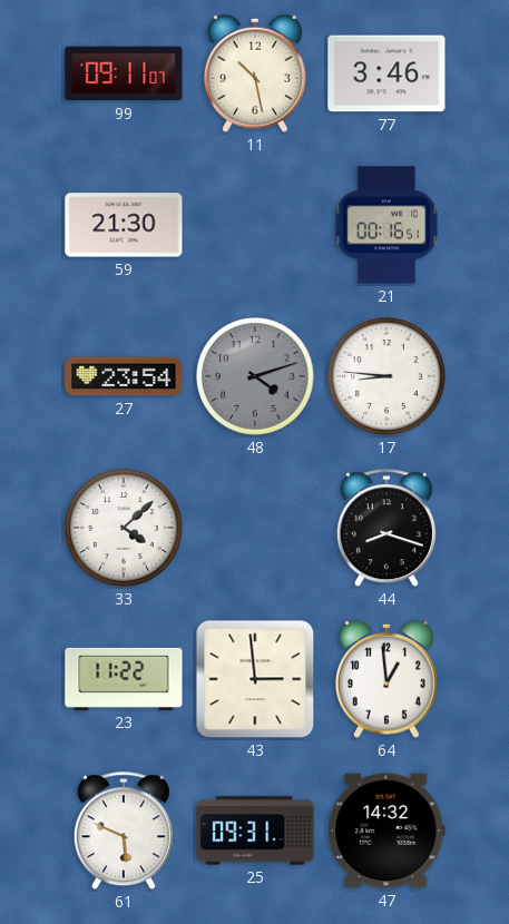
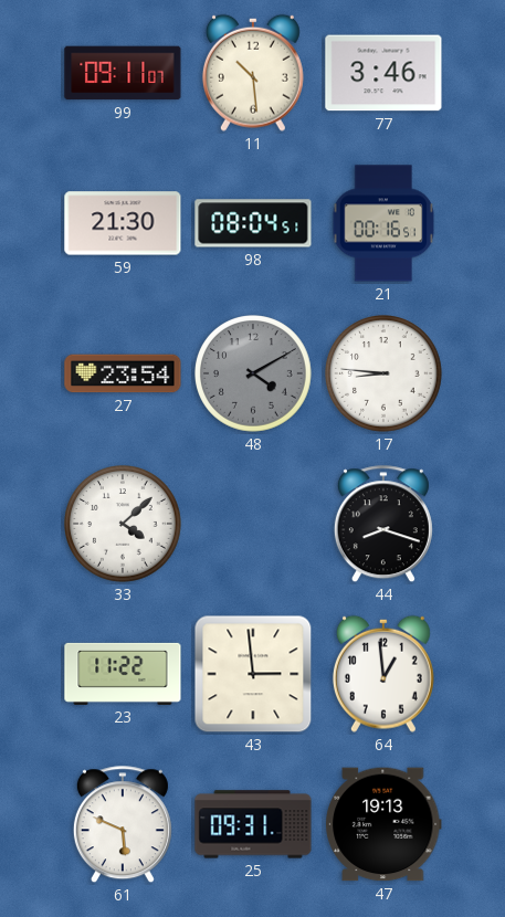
11: 10:28 -> 10:29 (253, 73)
98: none -> 08:04 (253, 223)
48: 4:12 -> 4:10 (254, 375)
47: 14:32 -> 19:13 (383, 824)
